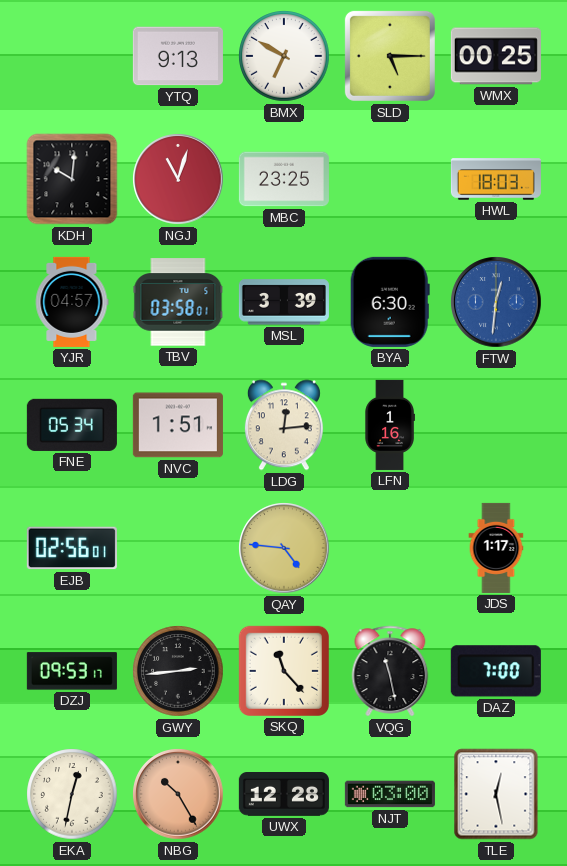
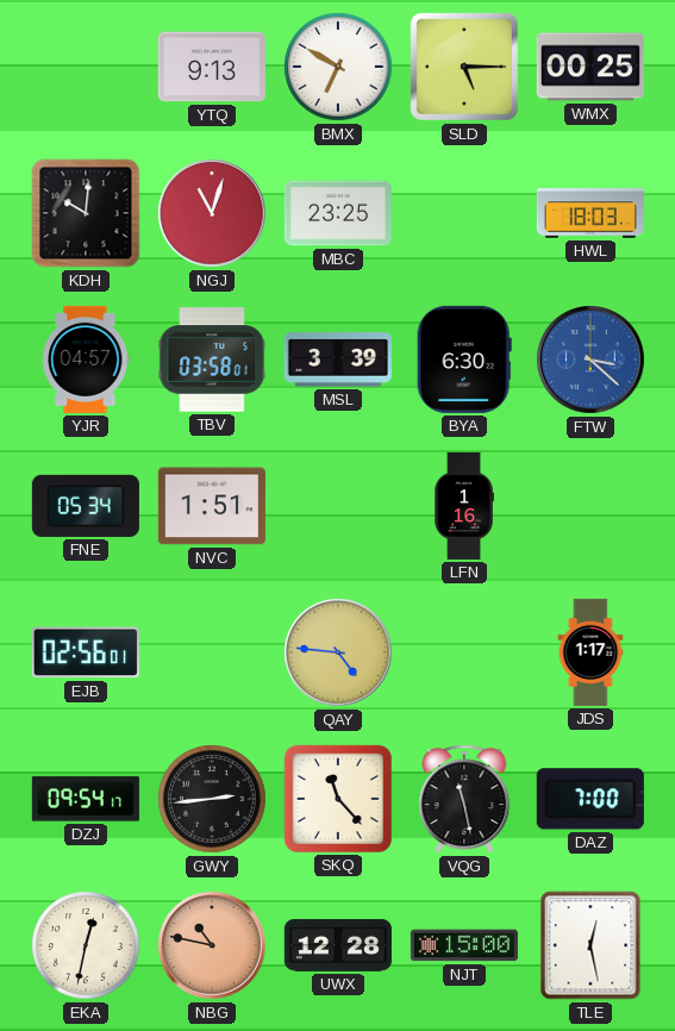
FTW: 12:31 -> 3:22 (590, 360)
LDG: 12:14 -> none (284, 425)
DZJ: 09:53 -> 09:54 (86, 799)
NBG: 10:25 -> 10:47 (212, 945)
NJT: 03:00 -> 15:00 (464, 945)
